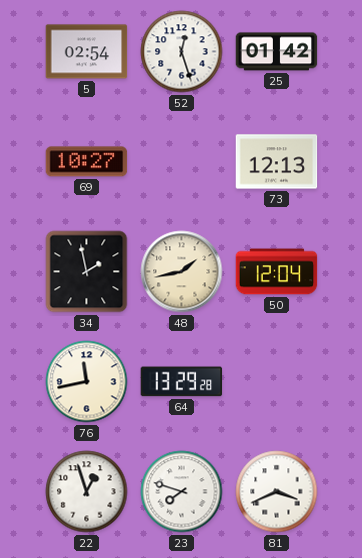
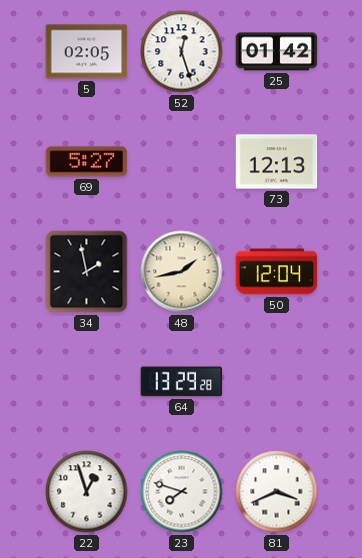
5: 02:54 -> 02:05 (87, 52)
69: 10:27 -> 5:27 (87, 162)
76: 11:43 -> none (87, 382)
